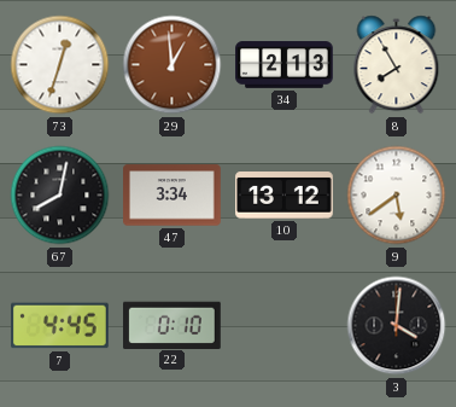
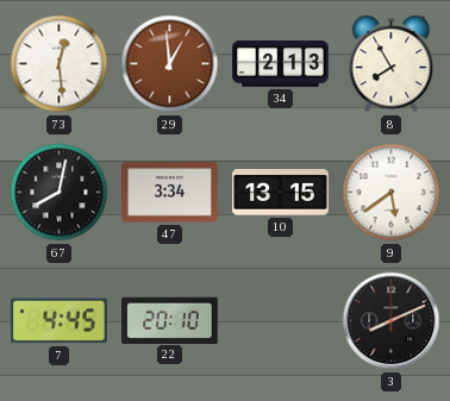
73: 12:33 -> 12:29 (60, 64)
10: 13:12 -> 13:15 (281, 193)
22: 0:10 -> 20:10 (170, 320)
3: 4:01 -> 8:11 (392, 321)
